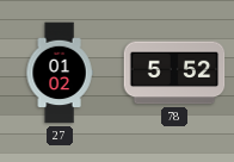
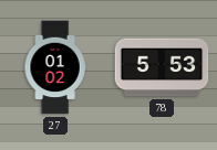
78: 5:52 -> 5:53 (162, 67)
